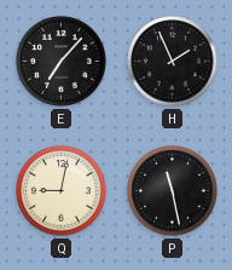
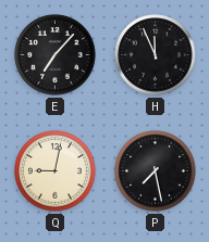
H: 1:56 -> 11:56 (156, 55)
P: 11:28 -> 7:28 (156, 171)
